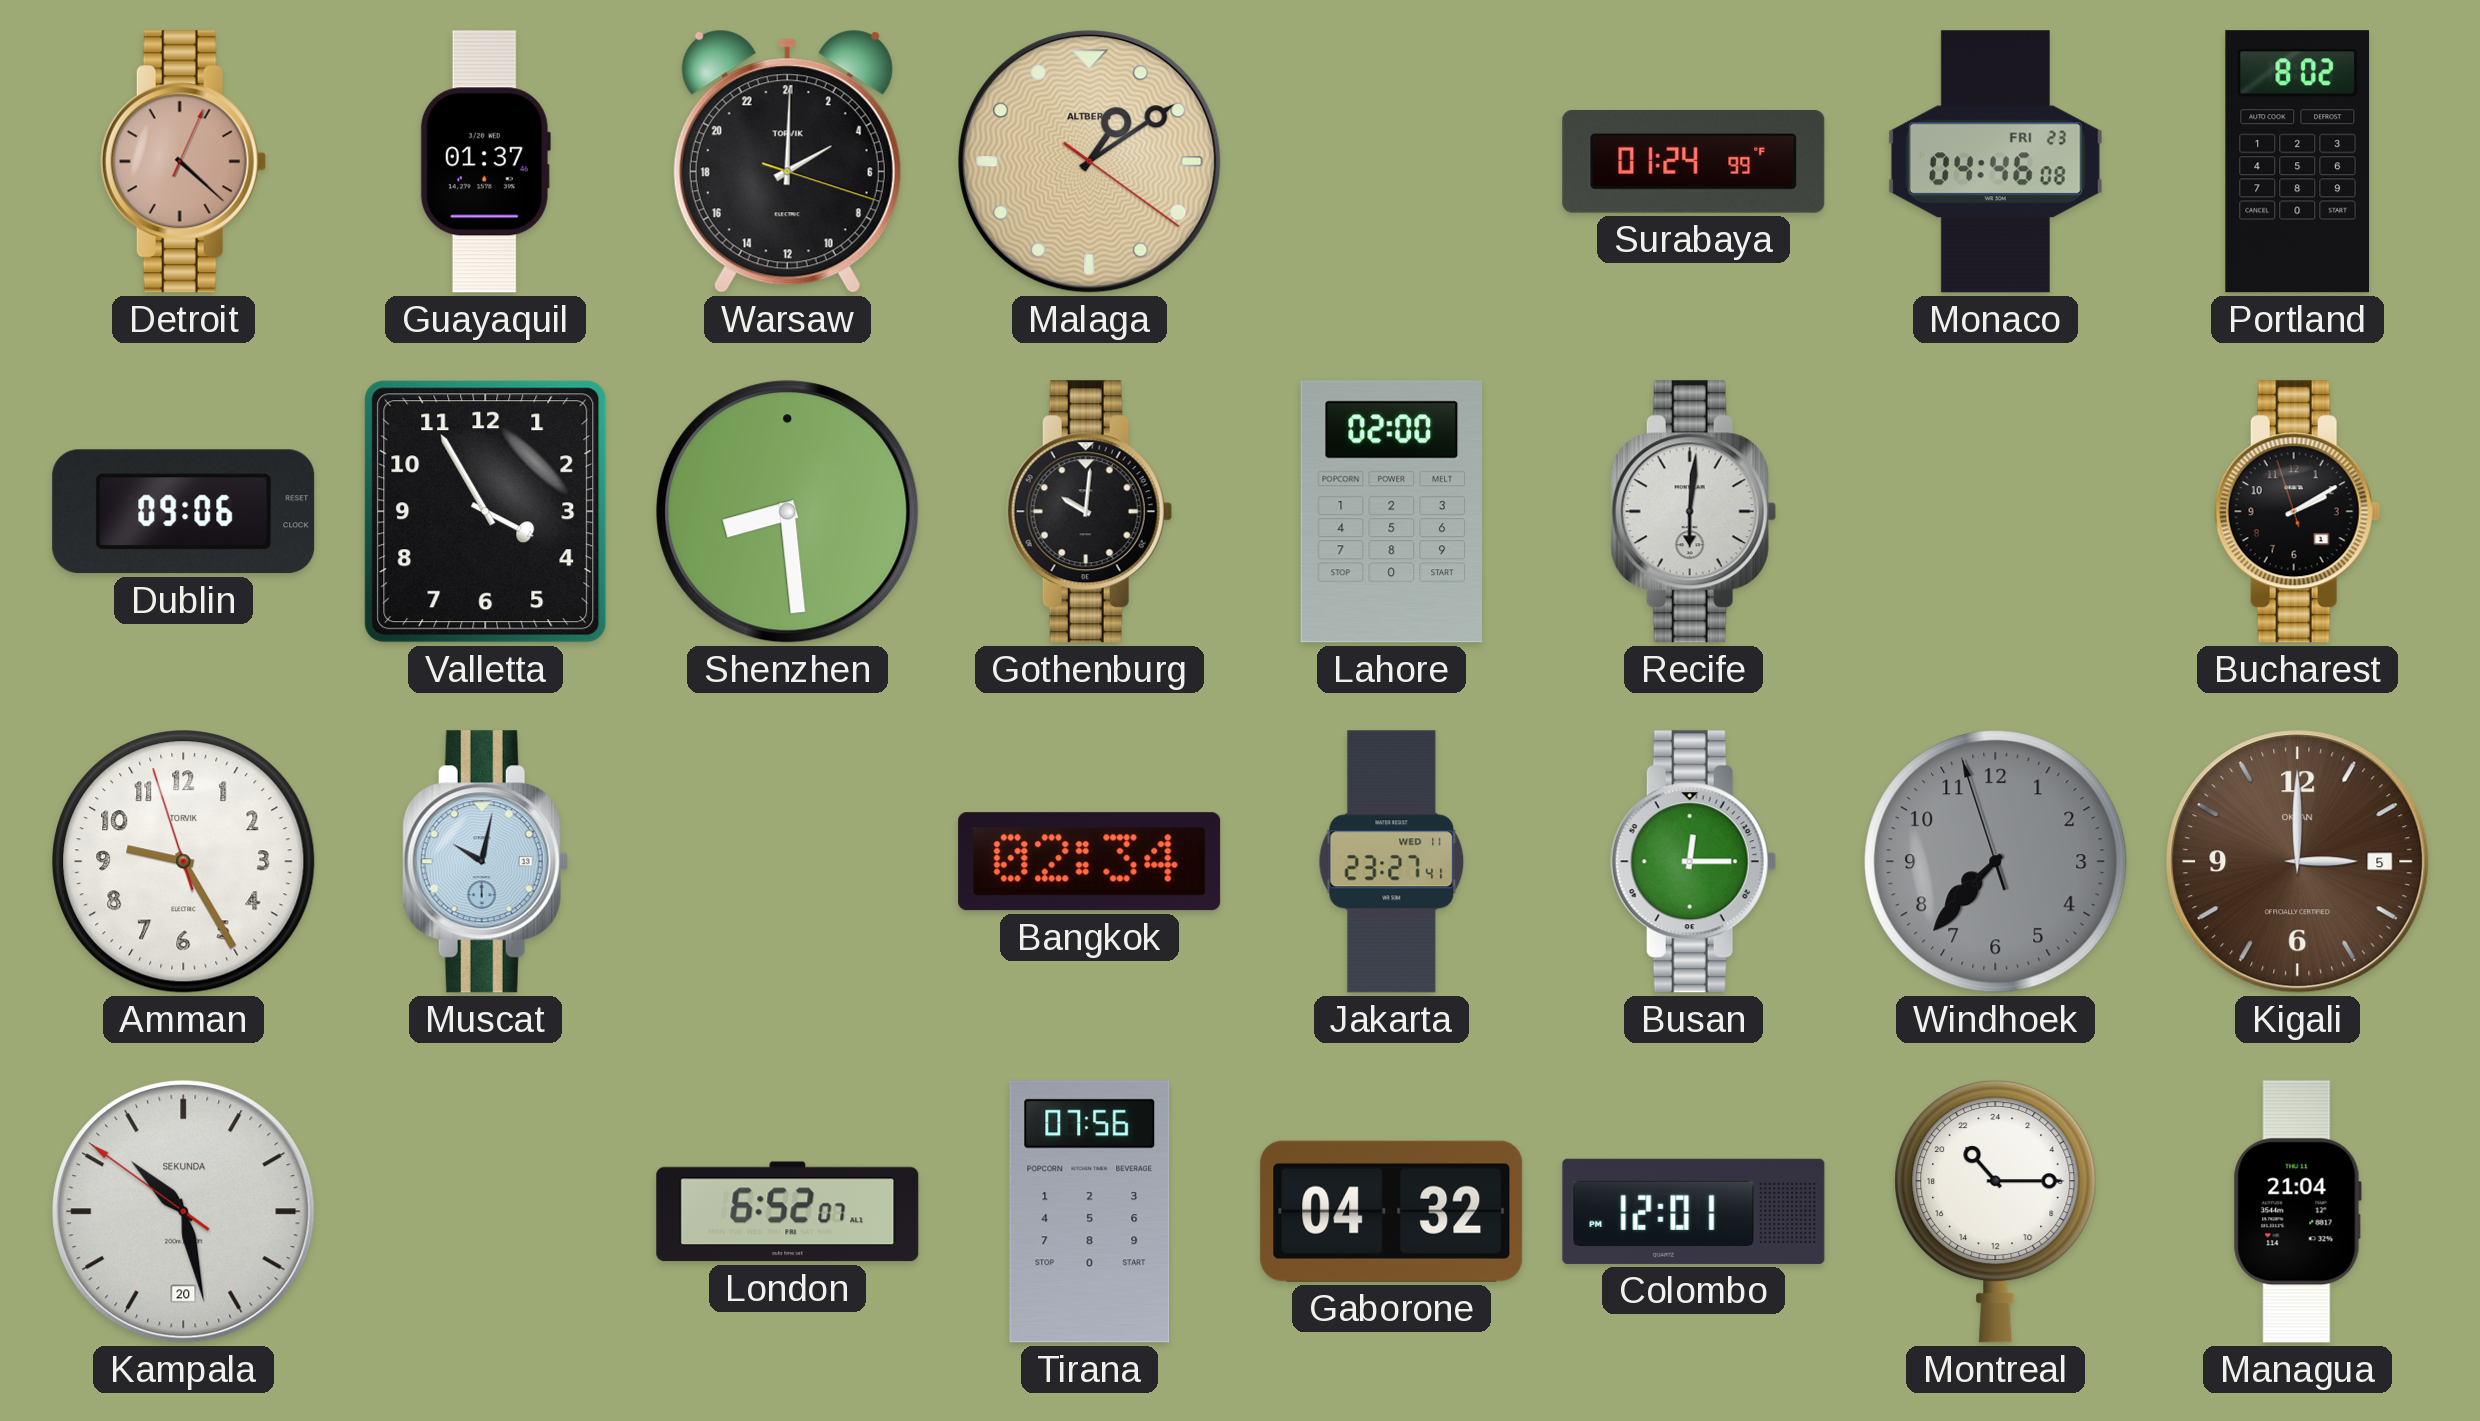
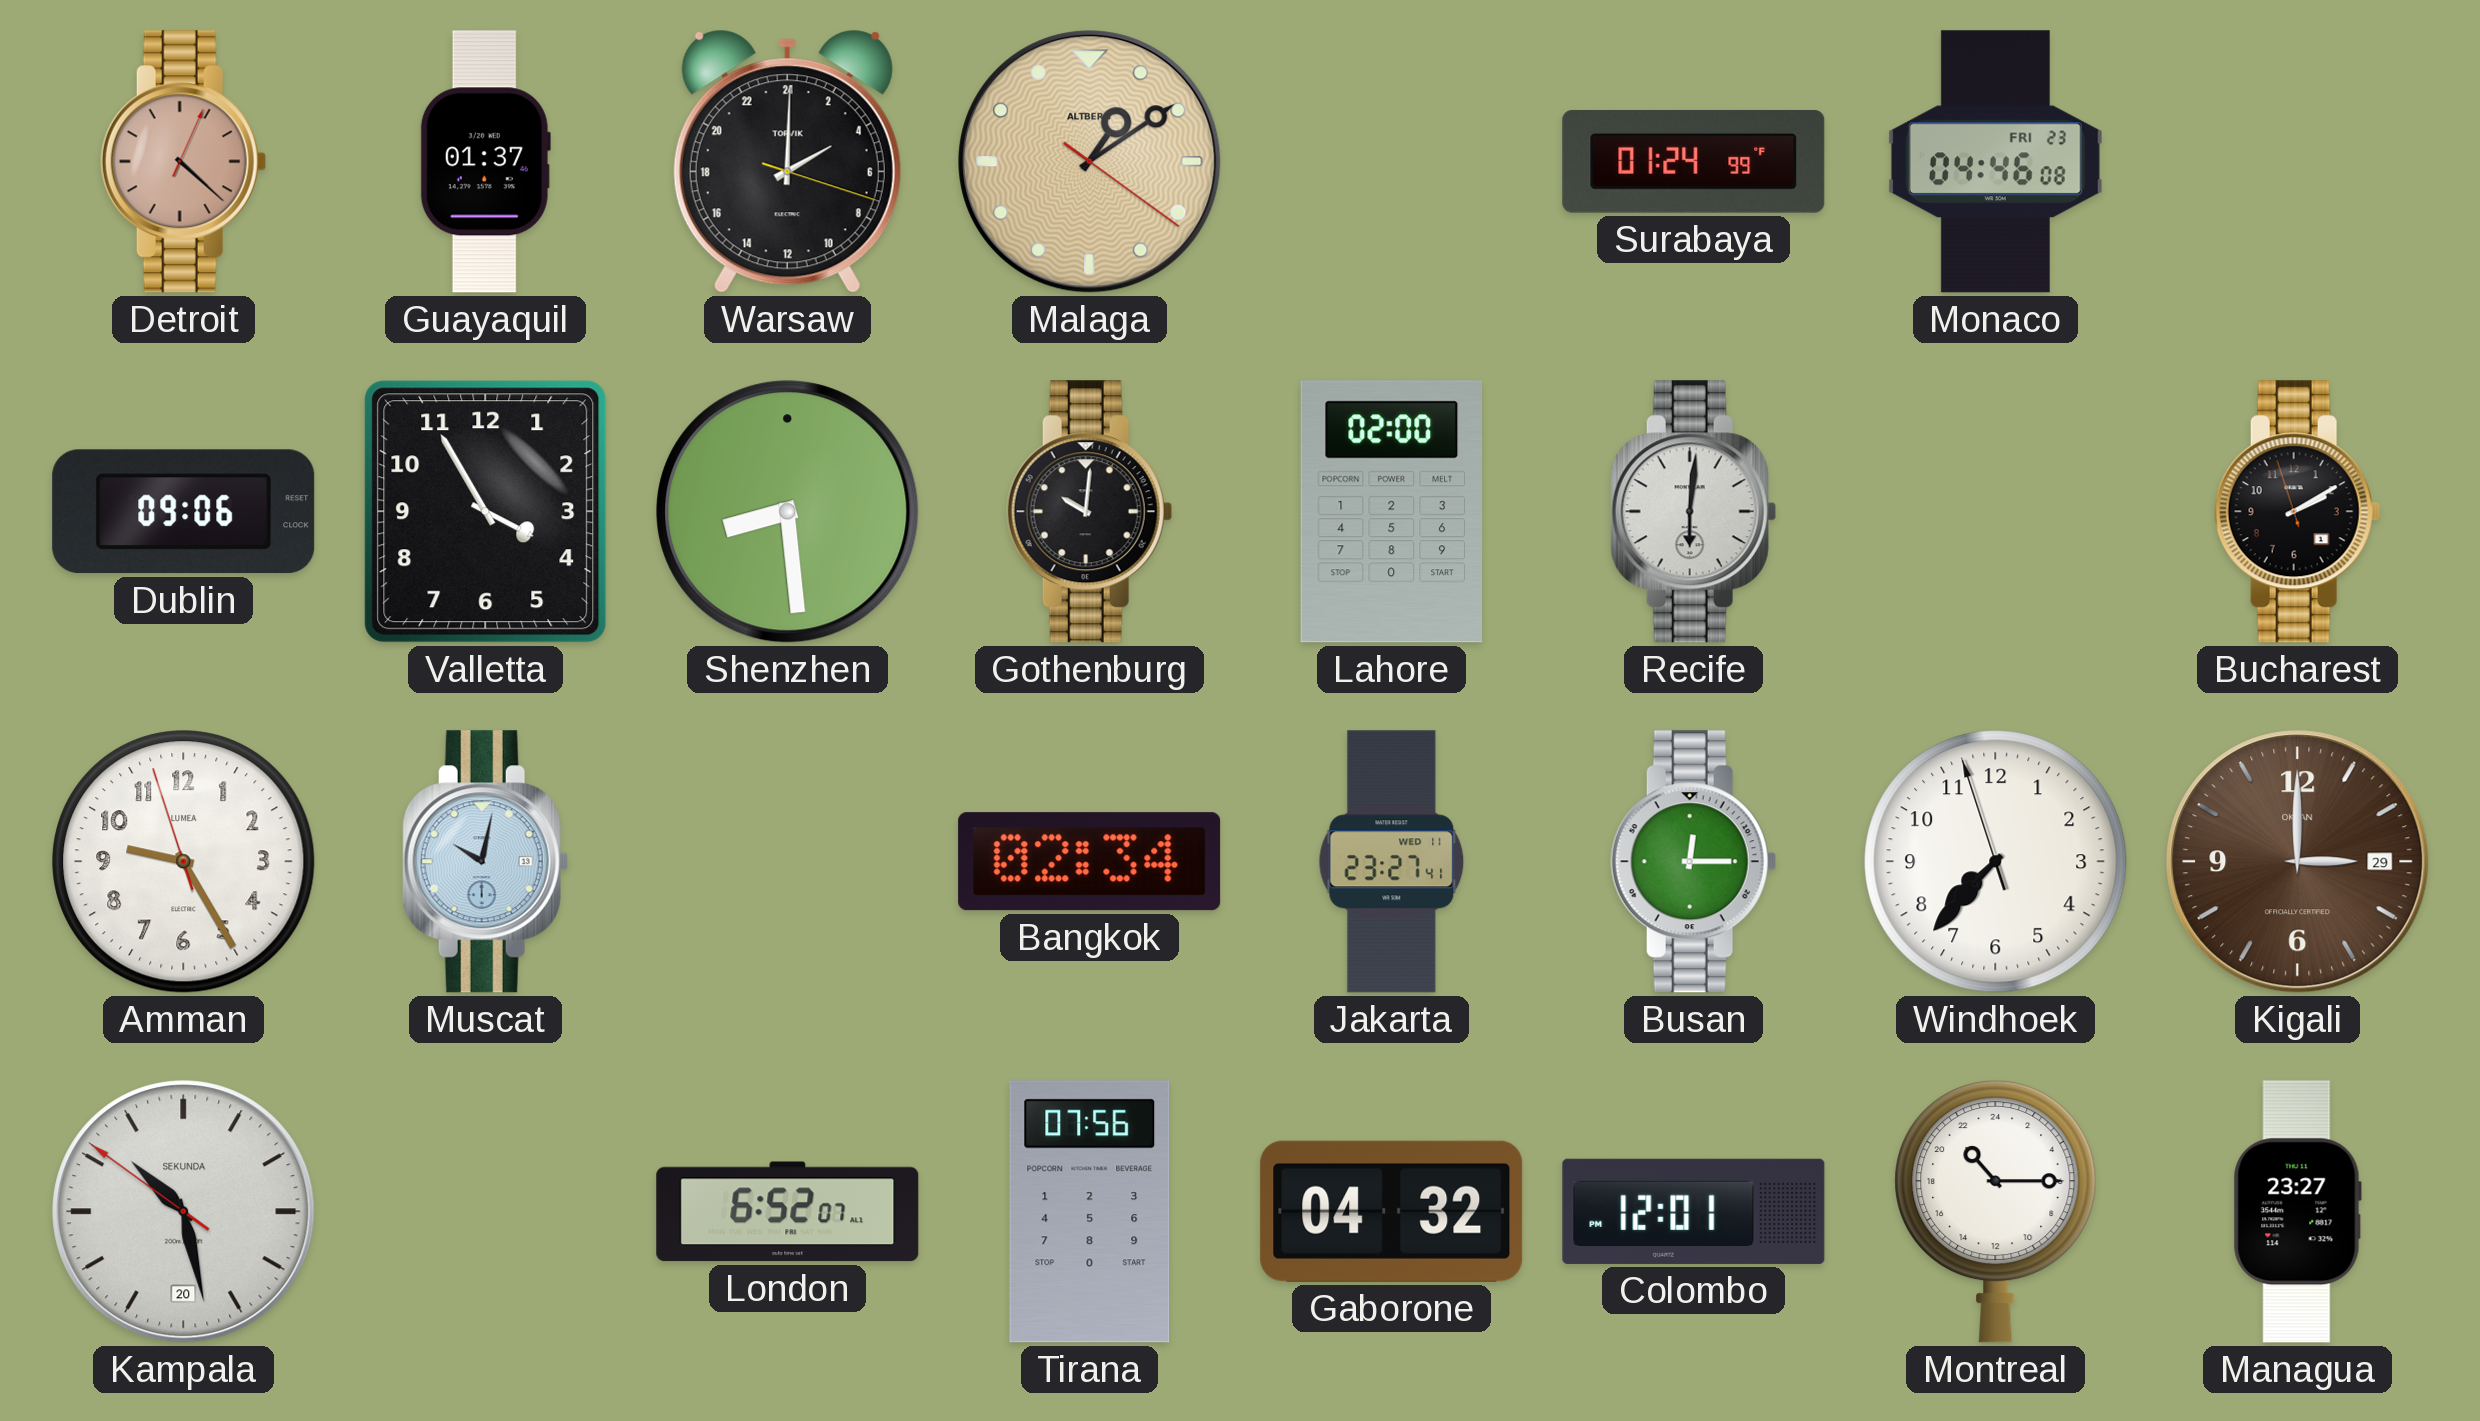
Portland: 8:02 -> none (2297, 162)
Amman brand: TORVIK -> LUMEA (184, 862)
Windhoek dial: grey -> white (1996, 862)
Kigali date: 5 -> 29 (2298, 862)
Managua: 21:04 -> 23:27 (2297, 1212)
